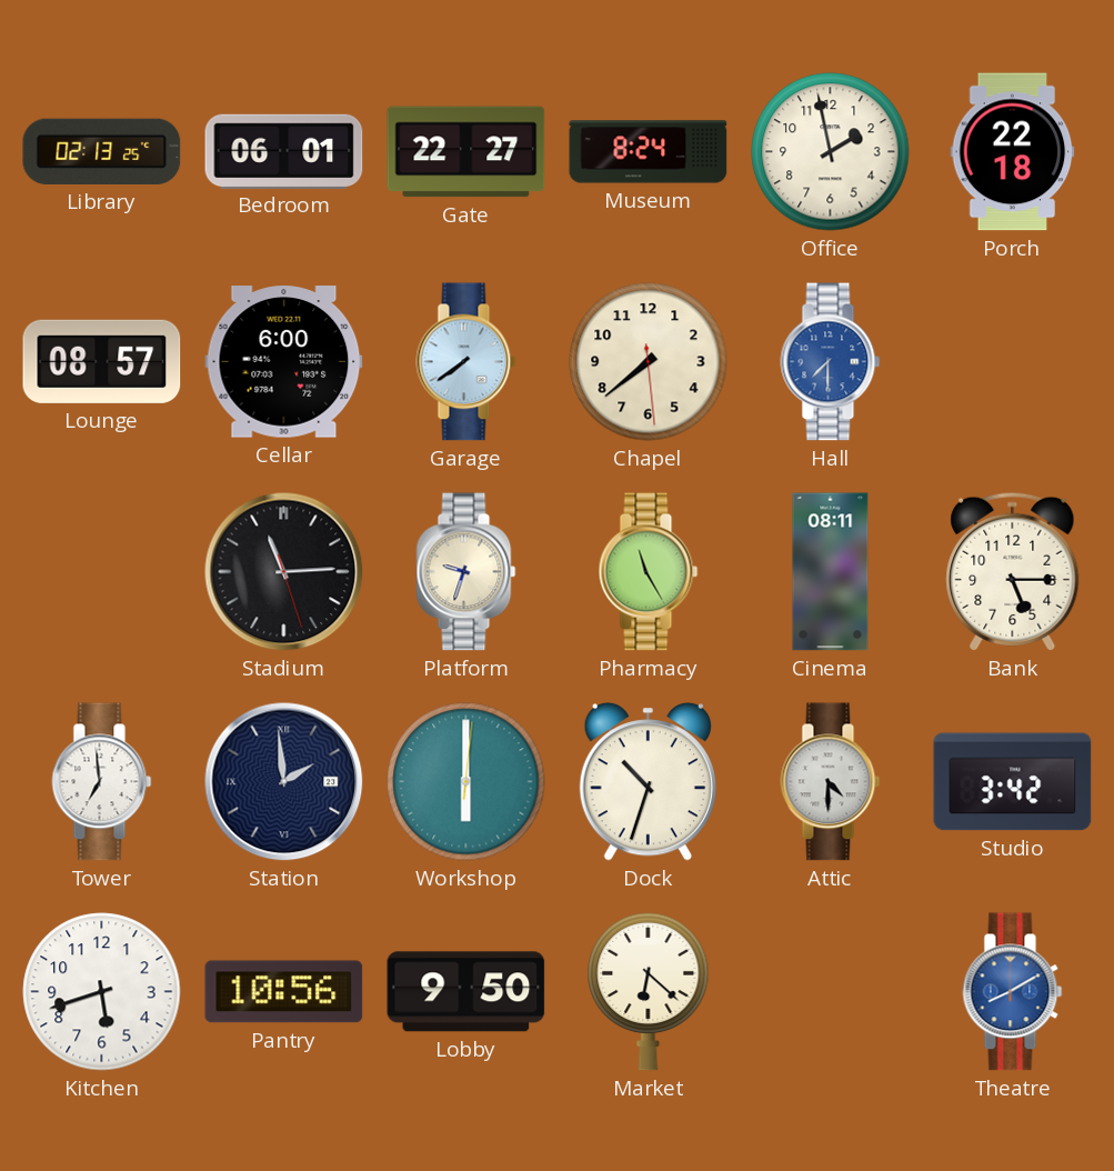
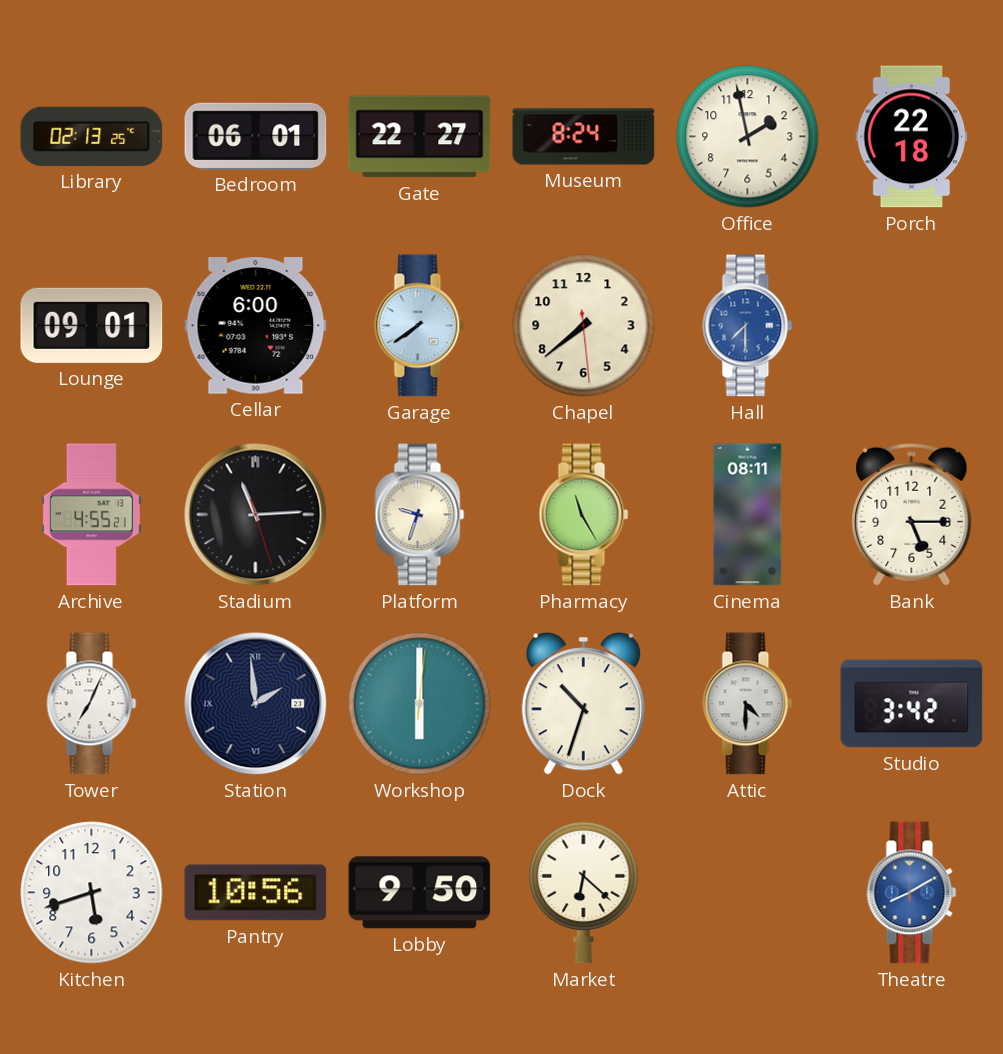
Lounge: 08:57 -> 09:01 (92, 325)
Archive: none -> 4:55 (91, 515)
Tower: 6:59 -> 7:04 (92, 704)
